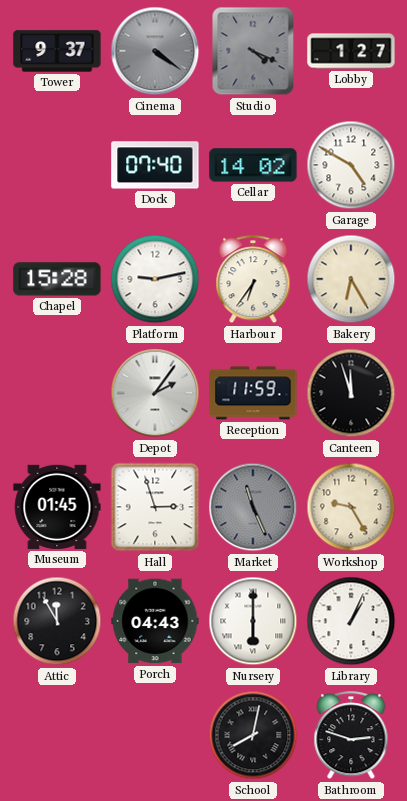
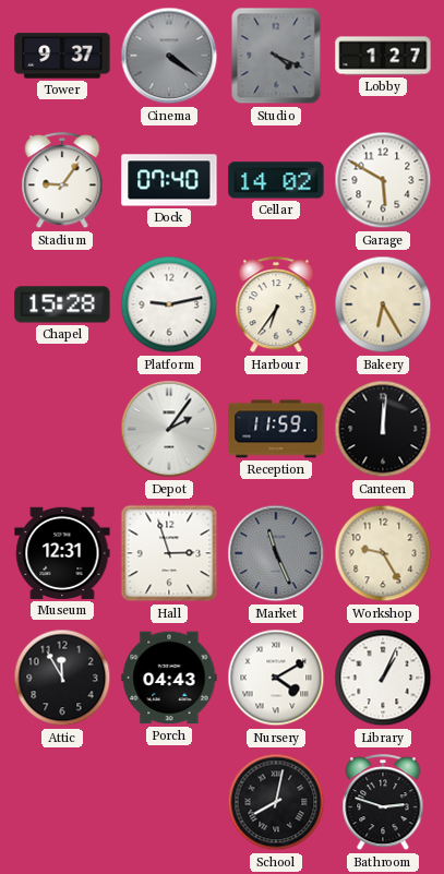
Stadium: none -> 9:06 (62, 181)
Garage: 4:50 -> 5:50 (383, 180)
Canteen: 11:57 -> 12:01 (383, 429)
Museum: 01:45 -> 12:31 (62, 553)
Nursery: 6:00 -> 4:10 (276, 678)
